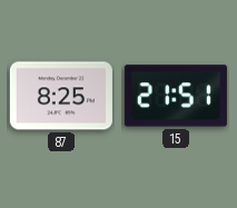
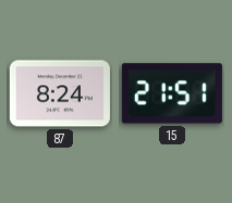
87: 8:25 -> 8:24 (60, 93)
